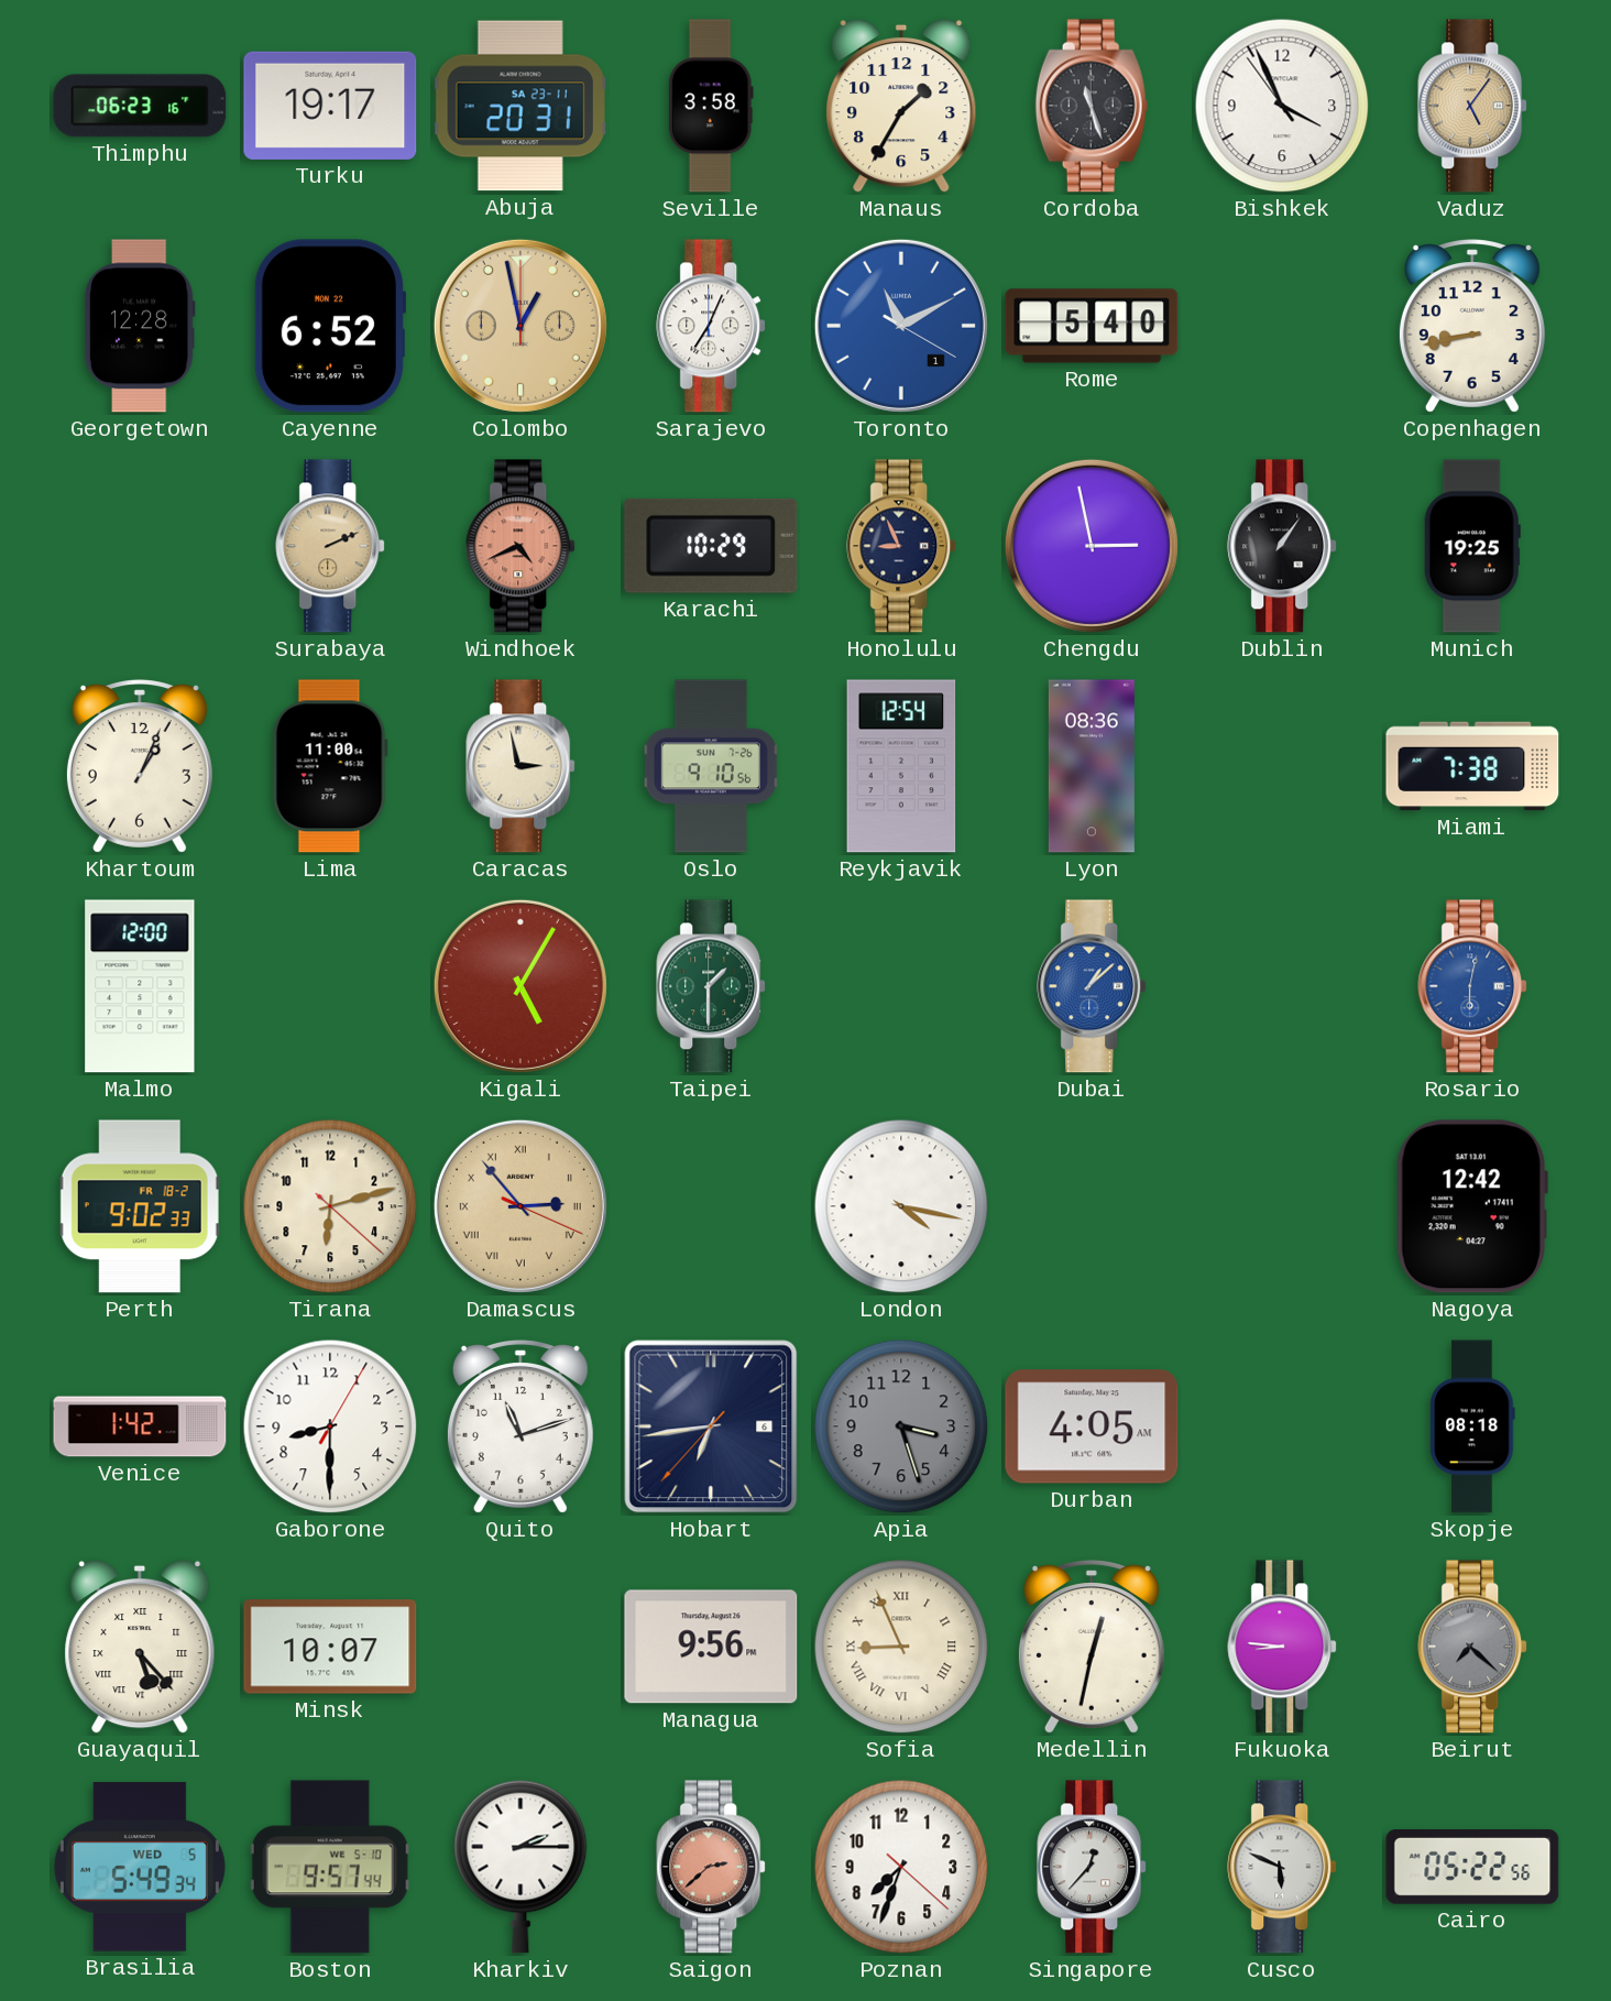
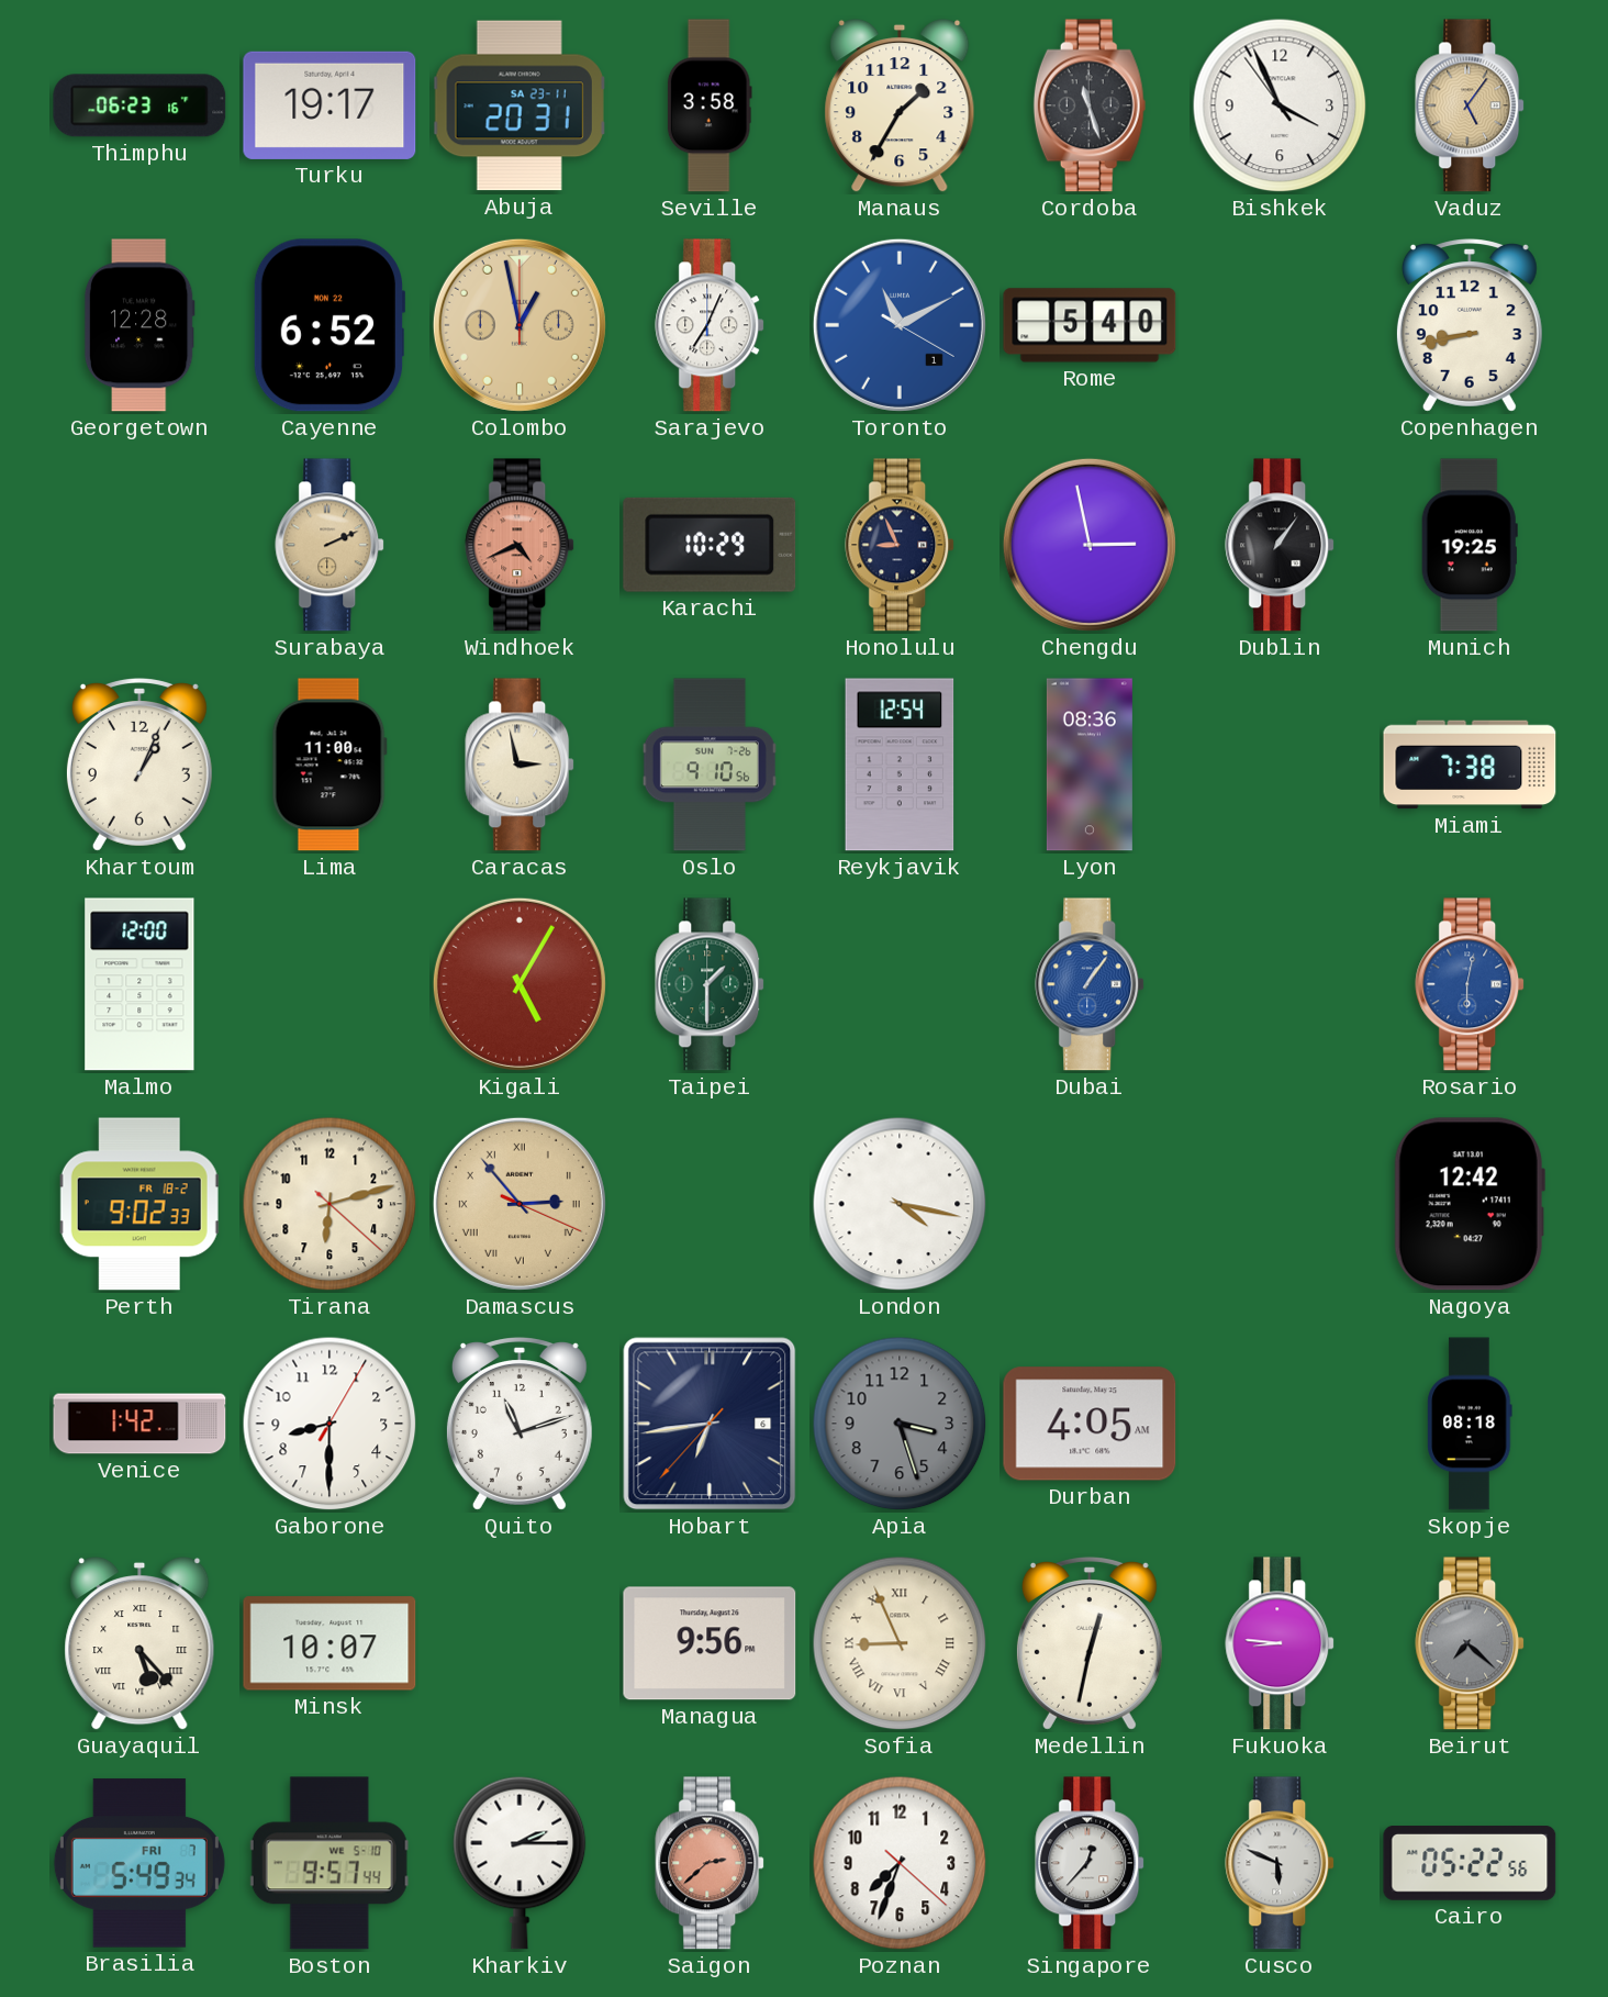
Dubai: 1:08 -> 1:06 (1091, 984)
Brasilia date: WED 5 -> FRI 7 (139, 1863)
